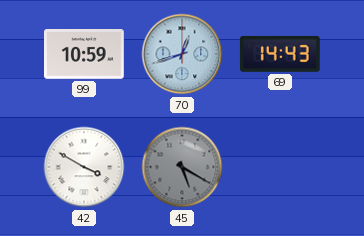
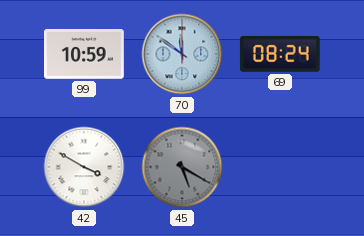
70: 12:42 -> 11:51 (182, 54)
69: 14:43 -> 08:24 (280, 54)
